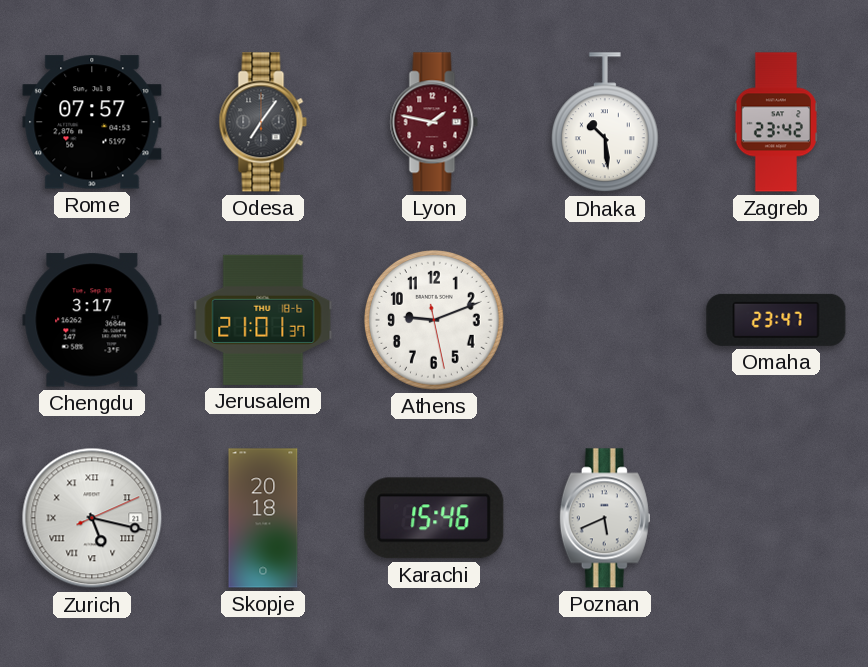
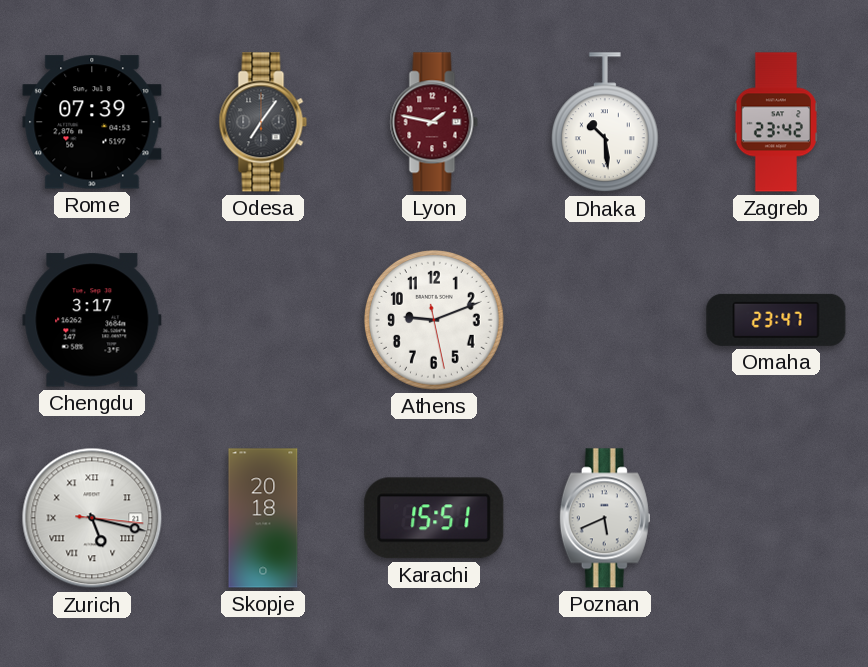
Rome: 07:57 -> 07:39 (92, 122)
Jerusalem: 21:01 -> none (263, 320)
Zurich: 5:17:11 -> 5:17:16 (92, 518)
Karachi: 15:46 -> 15:51 (434, 518)
